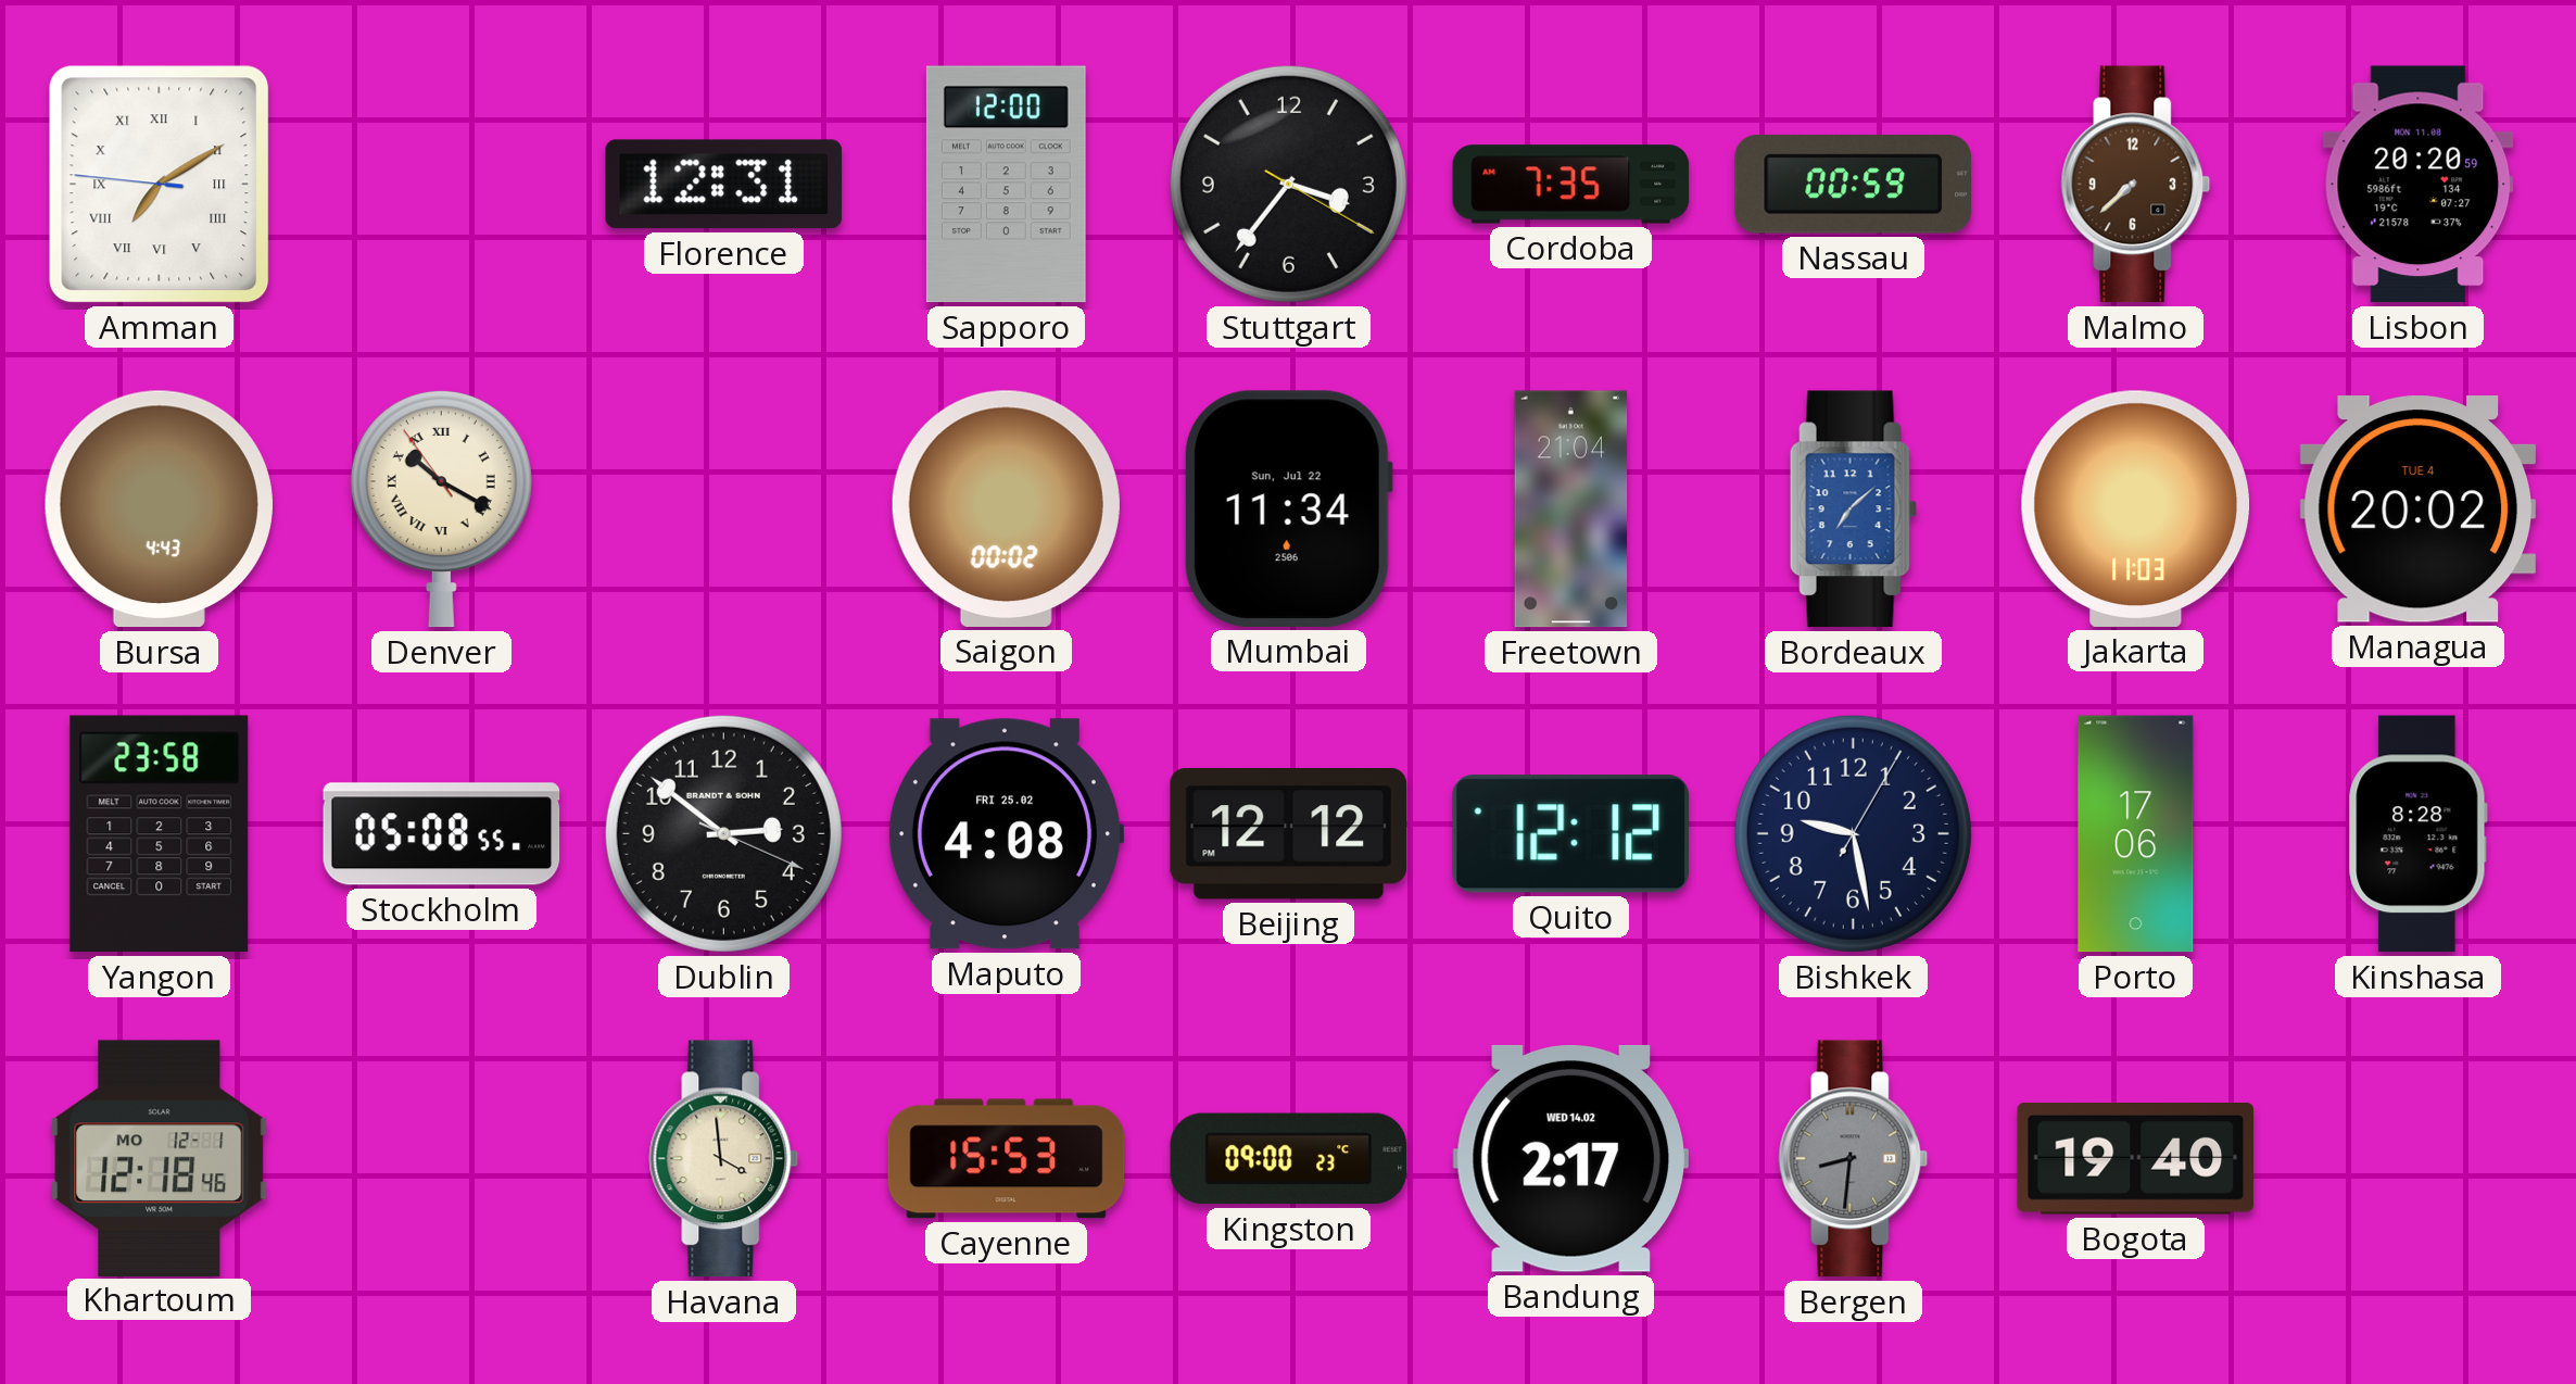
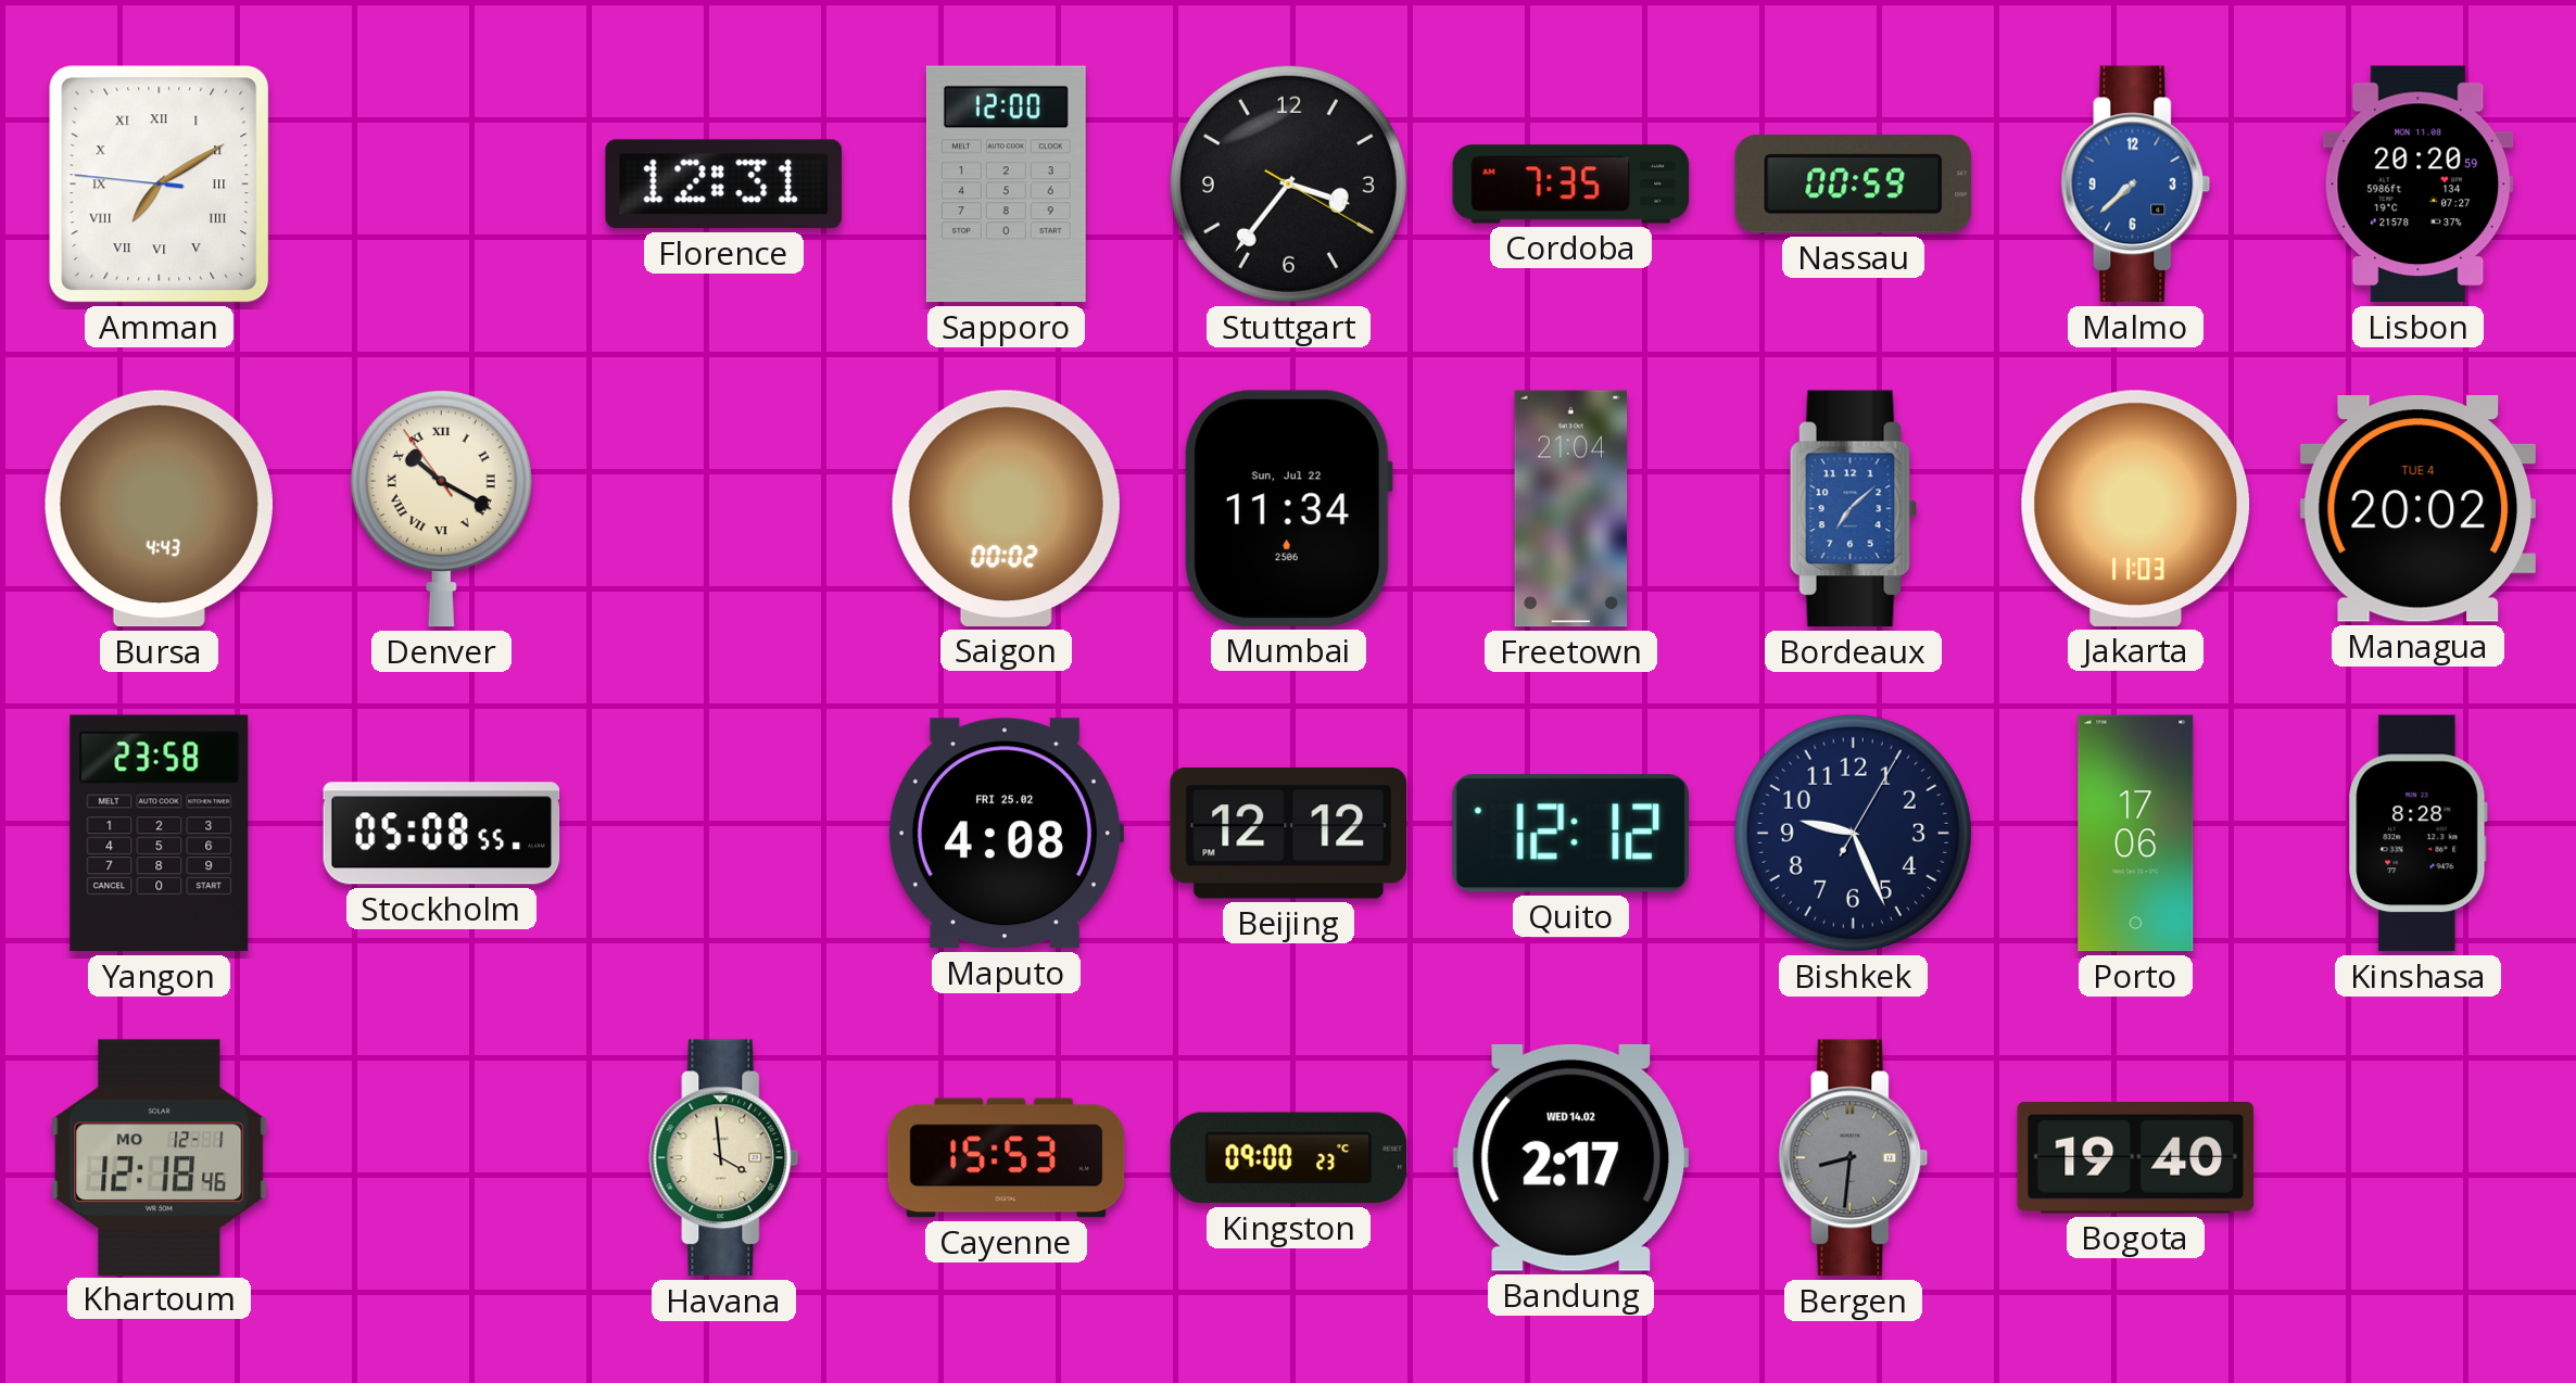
Malmo dial: brown -> blue (2136, 185)
Dublin: 2:51 -> none (723, 833)
Bishkek: 9:28 -> 9:26 (1853, 833)
